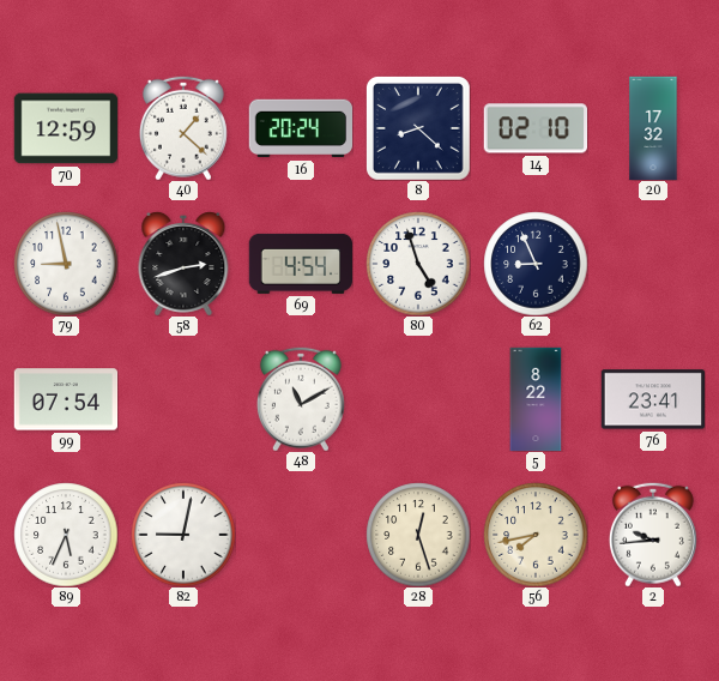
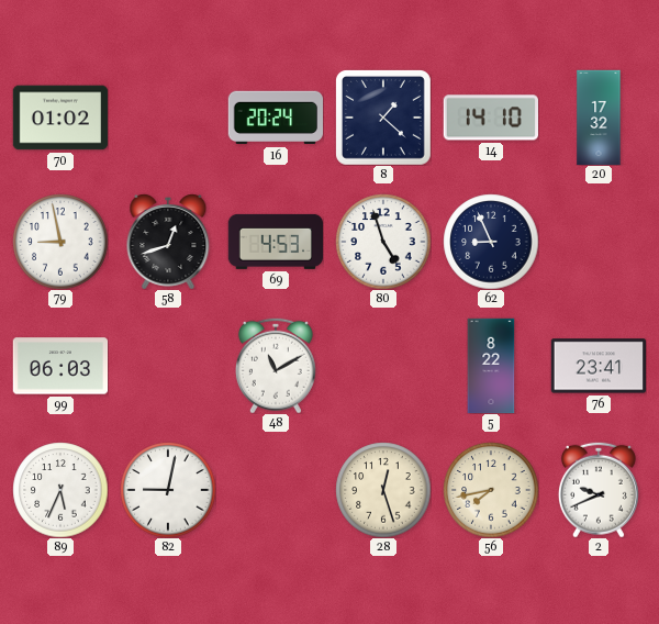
70: 12:59 -> 01:02 (60, 118)
40: 1:22 -> none (183, 128)
8: 8:22 -> 1:22 (383, 118)
14: 02:10 -> 14:10 (490, 118)
58: 2:42 -> 12:42 (168, 242)
69: 4:54 -> 4:53 (275, 242)
99: 07:54 -> 06:03 (60, 366)
2: 9:44 -> 9:41 (599, 490)
